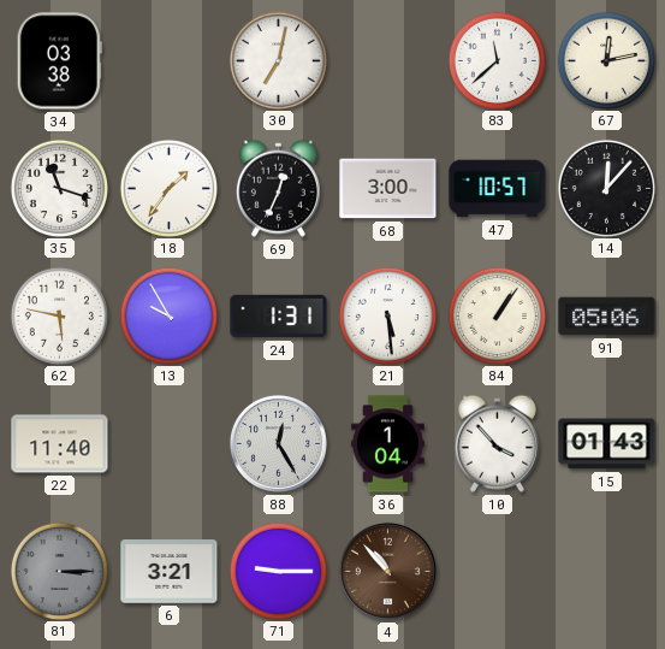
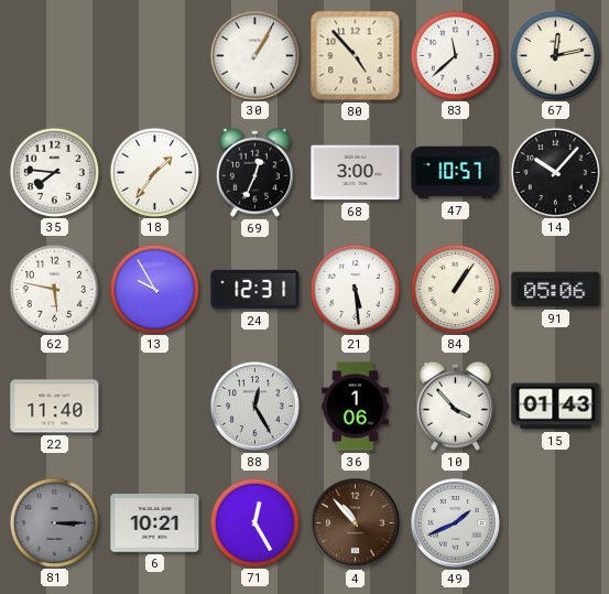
34: 03:38 -> none (59, 61)
30: 7:02 -> 1:05 (254, 55)
80: none -> 4:53 (356, 56)
35: 11:18 -> 7:46 (54, 172)
14: 12:07 -> 10:07 (555, 172)
24: 1:31 -> 12:31 (255, 290)
36: 1:04 -> 1:06 (355, 407)
6: 3:21 -> 10:21 (155, 523)
71: 9:15 -> 12:25 (254, 522)
49: none -> 1:41 (455, 522)
